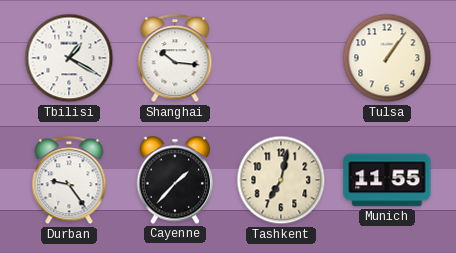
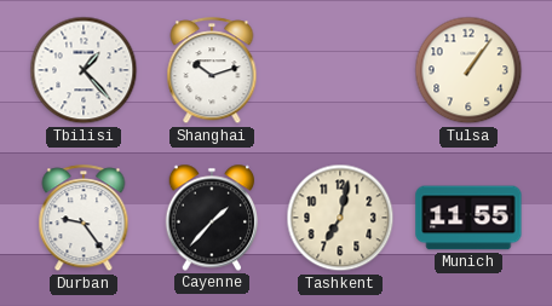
Tbilisi: 1:20 -> 1:23 (84, 70)
Shanghai: 10:16 -> 10:12 (212, 71)
